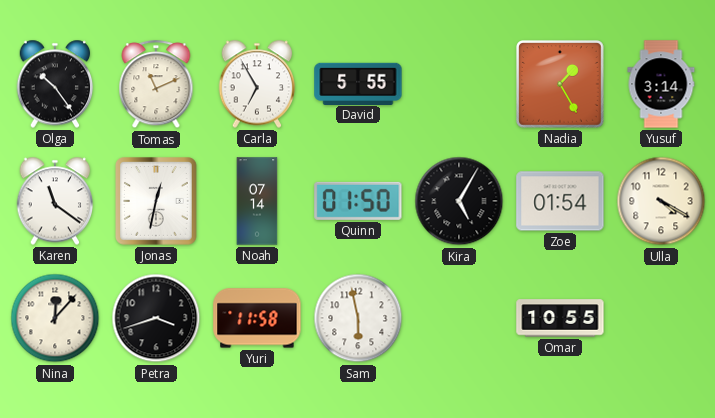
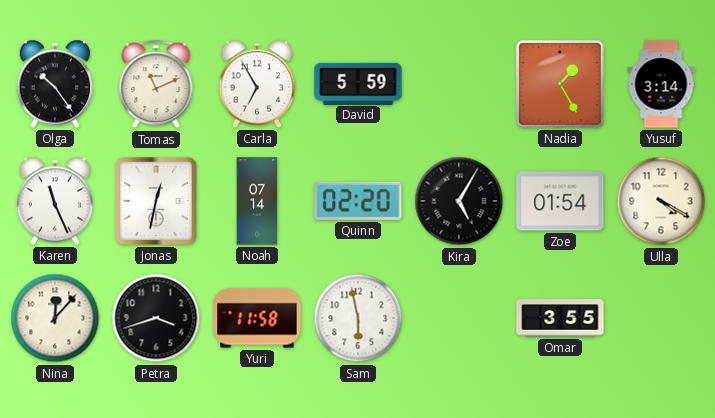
David: 5:55 -> 5:59 (358, 83)
Karen: 11:21 -> 11:26 (55, 201)
Quinn: 01:50 -> 02:20 (358, 201)
Omar: 10:55 -> 3:55 (560, 318)
